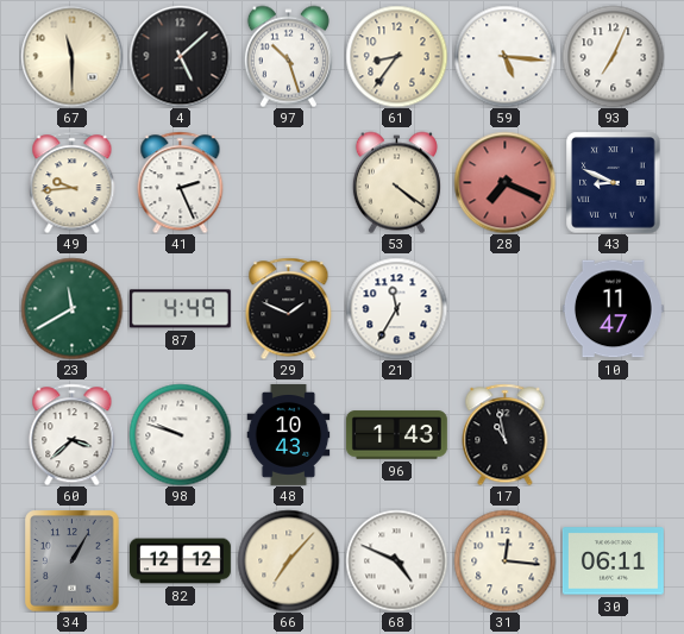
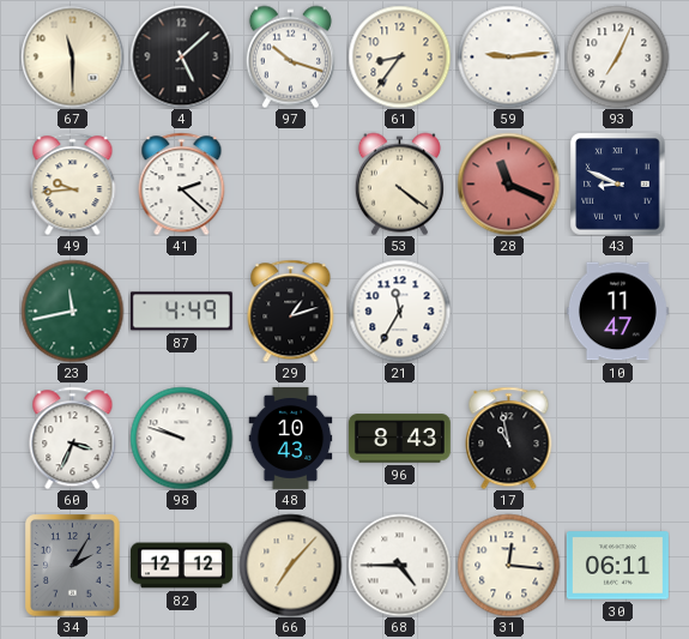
97: 10:27 -> 10:18 (290, 56)
59: 5:16 -> 9:14 (508, 56)
41: 2:26 -> 2:22 (182, 183)
28: 7:19 -> 11:19 (508, 183)
23: 11:40 -> 11:43 (72, 311)
29: 1:49 -> 1:12 (291, 311)
60: 3:38 -> 3:34 (73, 438)
96: 1:43 -> 8:43 (399, 439)
34: 1:05 -> 2:05 (73, 565)
68: 4:49 -> 4:45 (399, 565)
